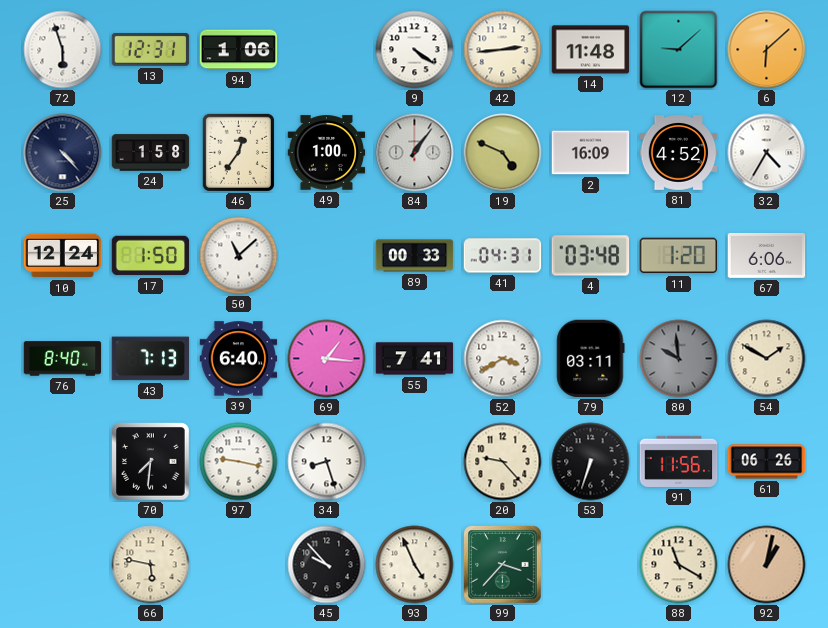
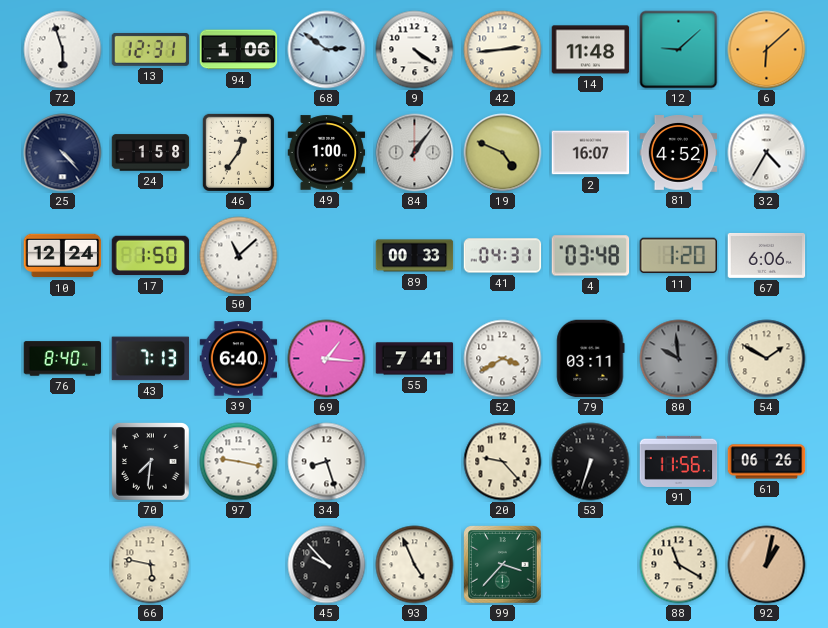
68: none -> 2:51 (327, 50)
2: 16:09 -> 16:07 (591, 153)
